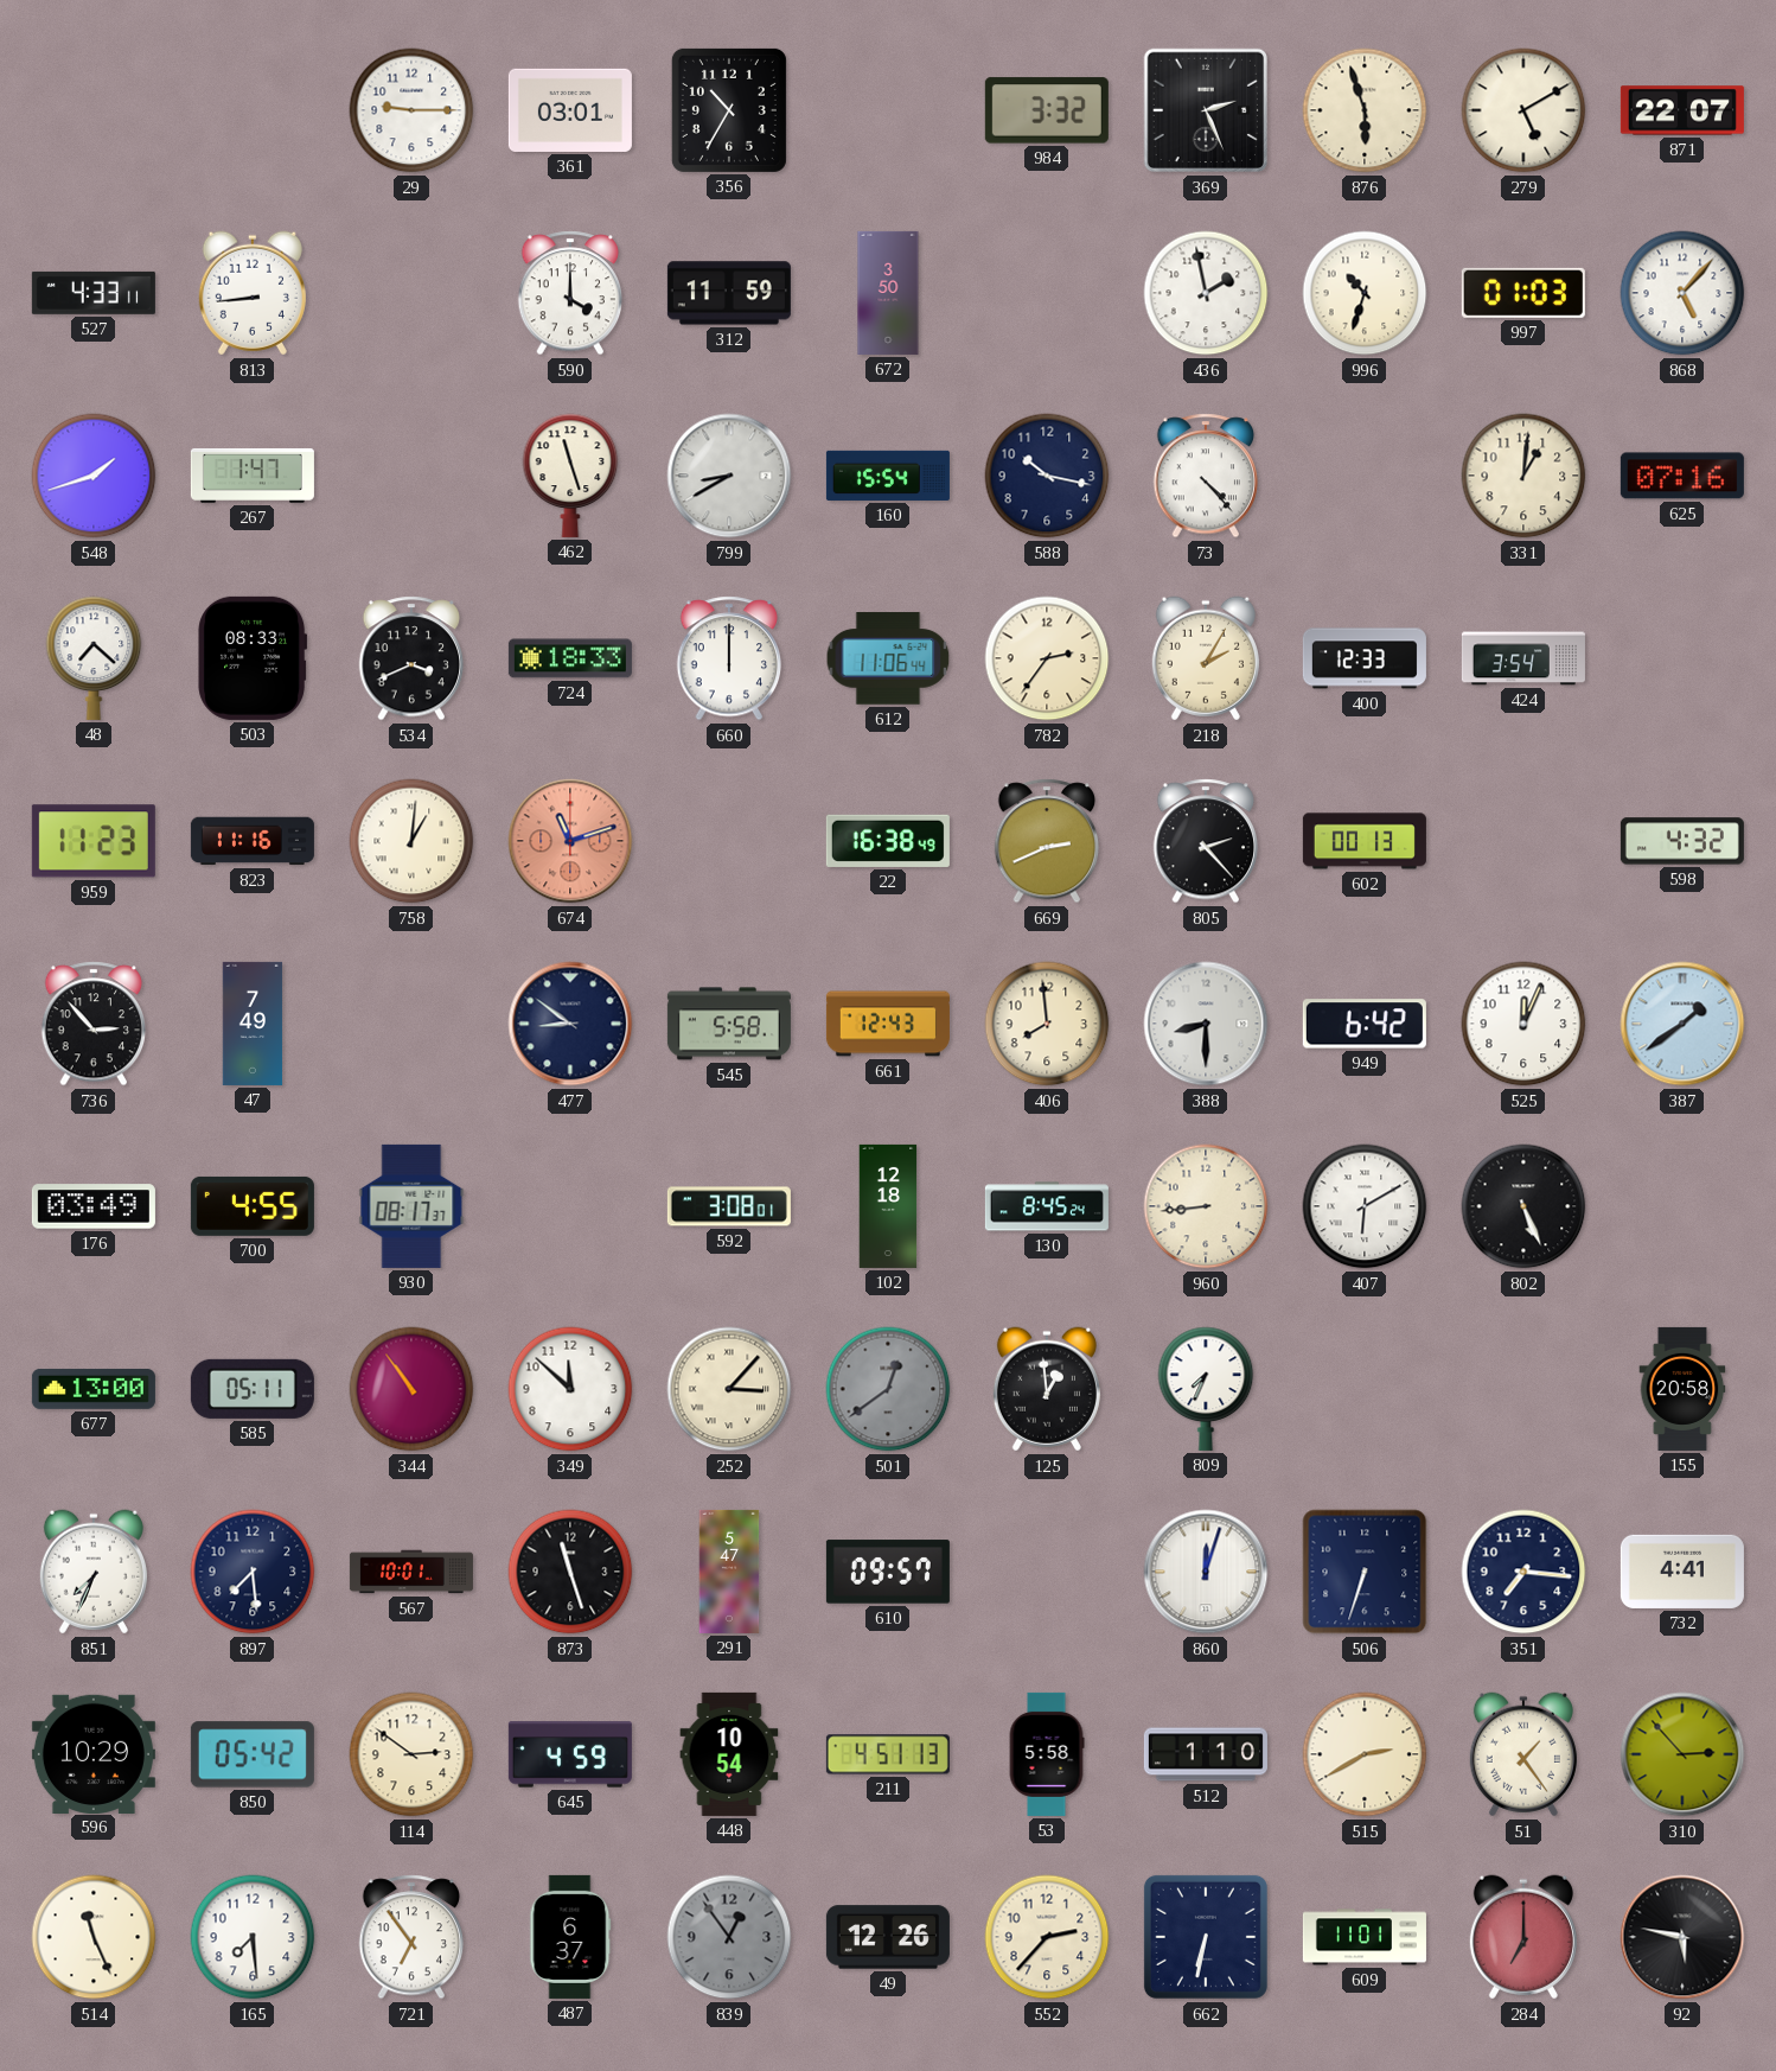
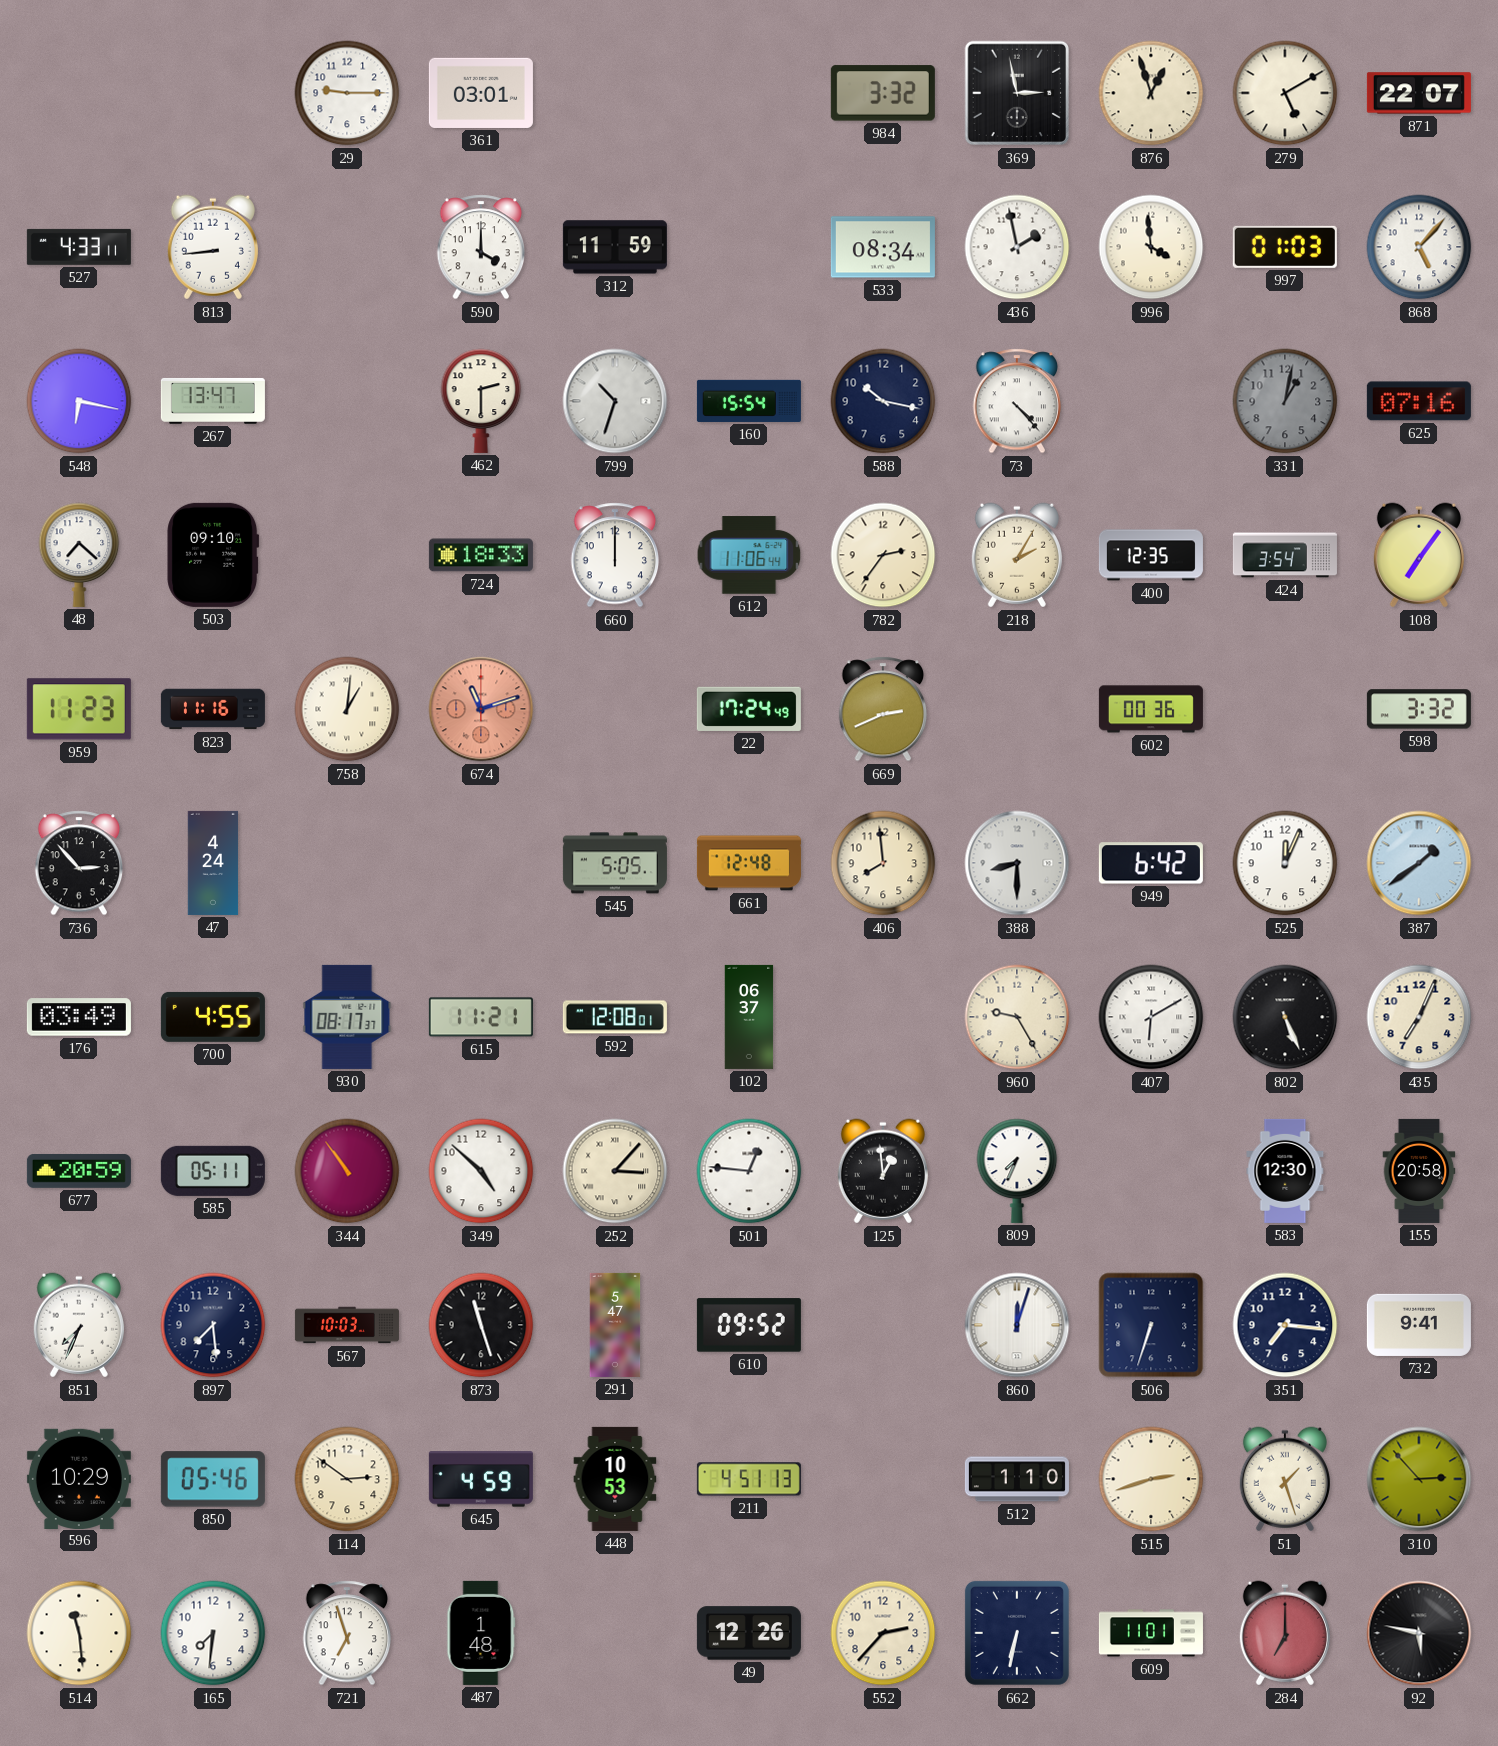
356: 10:35 -> none (729, 110)
369: 2:26 -> 2:58 (1017, 93)
876: 5:57 -> 12:57 (1151, 93)
672: 3:50 -> none (888, 293)
533: none -> 08:34 (883, 247)
996: 10:33 -> 3:59 (1151, 247)
548: 1:42 -> 6:17 (79, 401)
267: 1:47 -> 13:47 (213, 401)
462: 11:27 -> 2:30 (481, 401)
799: 8:40 -> 10:33 (615, 401)
331: 1:01 -> 1:02 (1285, 401)
331 dial: cream -> grey (1285, 401)
503: 08:33 -> 09:10 (213, 555)
534: 3:41 -> none (411, 658)
400: 12:33 -> 12:35 (1151, 555)
108: none -> 7:06 (1419, 555)
22: 16:38 -> 17:24 (749, 709)
805: 2:23 -> none (1206, 841)
602: 00:13 -> 00:36 (1151, 709)
598: 4:32 -> 3:32 (1419, 709)
47: 7:49 -> 4:24 (213, 863)
477: 8:51 -> none (570, 1024)
545: 5:58 -> 5:05 (615, 863)
661: 12:43 -> 12:48 (749, 863)
615: none -> 11:21 (481, 1017)
592: 3:08 -> 12:08 (615, 1017)
102: 12:18 -> 06:37 (749, 1017)
130: 8:45 -> none (1047, 1206)
960: 8:44 -> 9:25 (1017, 1017)
435: none -> 7:04 (1419, 1017)
677: 13:00 -> 20:59 (79, 1171)
349: 11:52 -> 4:52 (481, 1171)
501: 12:39 -> 12:46 (749, 1171)
501 dial: grey -> white (749, 1171)
583: none -> 12:30 (1285, 1171)
567: 10:01 -> 10:03 (347, 1325)
610: 09:57 -> 09:52 (749, 1325)
732: 4:41 -> 9:41 (1419, 1325)
850: 05:42 -> 05:46 (213, 1479)
448: 10:54 -> 10:53 (615, 1479)
53: 5:58 -> none (1047, 1754)
515: 2:40 -> 2:42 (1151, 1479)
51: 1:24 -> 1:27 (1285, 1479)
514: 11:26 -> 11:29 (79, 1633)
165: 7:29 -> 7:31 (213, 1633)
721: 6:54 -> 6:57 (347, 1633)
487: 6:37 -> 1:48 (481, 1633)
839: 12:54 -> none (729, 1937)
